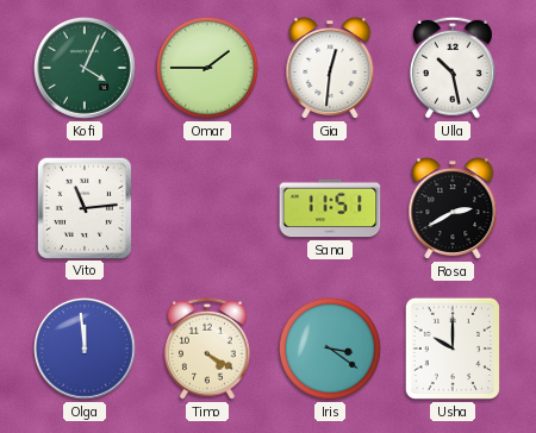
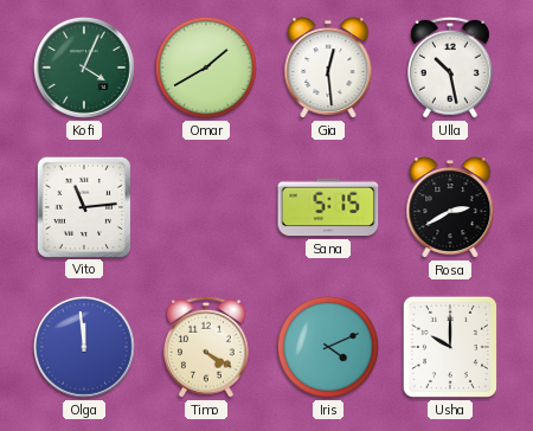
Omar: 1:45 -> 1:40 (206, 67)
Gia: 12:31 -> 12:29 (328, 67)
Sana: 11:51 -> 5:15 (328, 207)
Iris: 3:21 -> 4:11 (328, 347)
